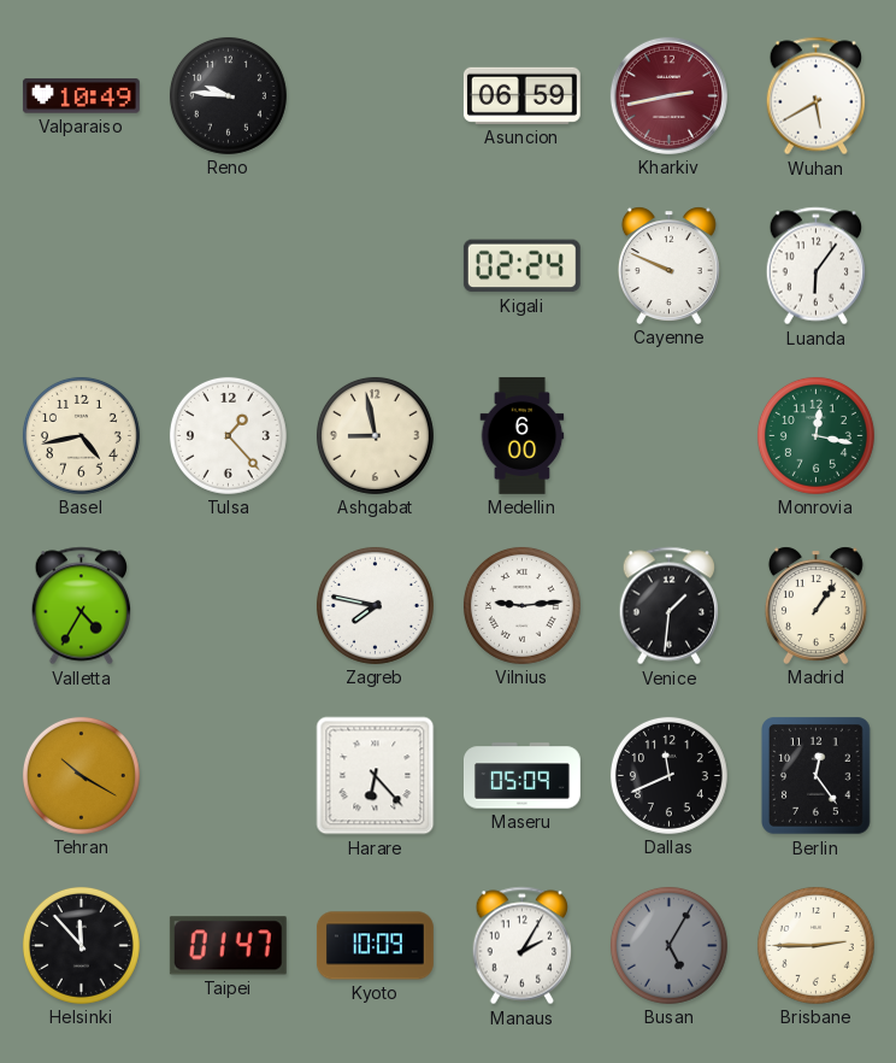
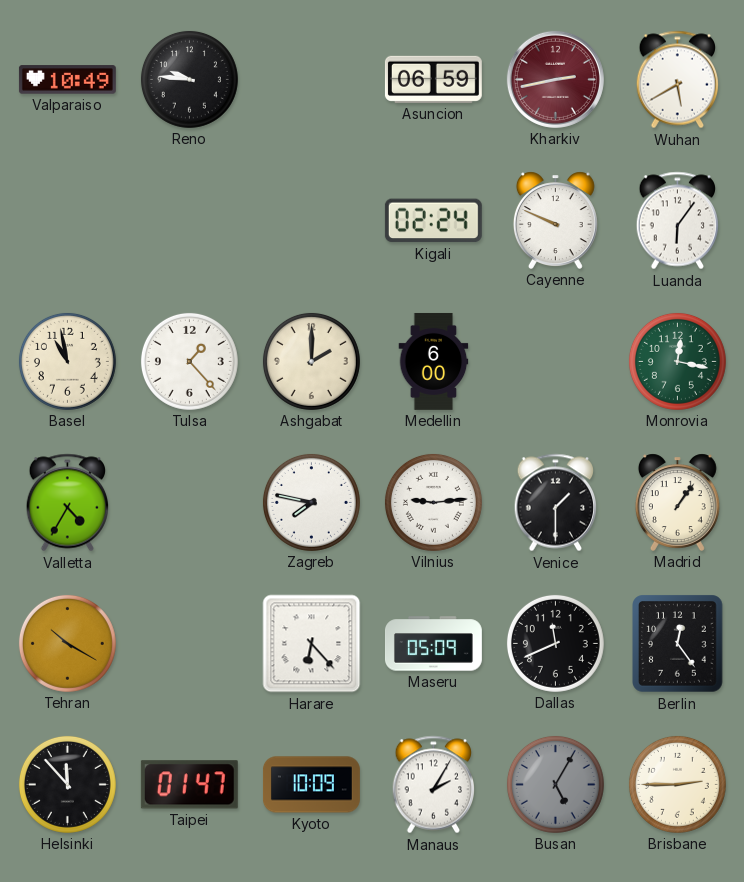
Basel: 4:43 -> 10:58 (67, 361)
Ashgabat: 8:58 -> 2:00 (311, 361)
Venice: 1:31 -> 1:30 (555, 503)
